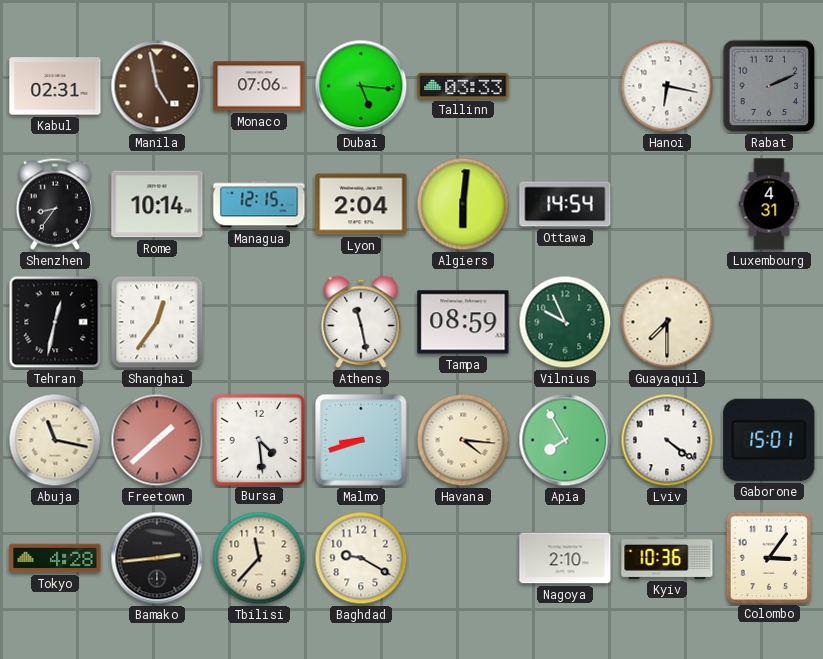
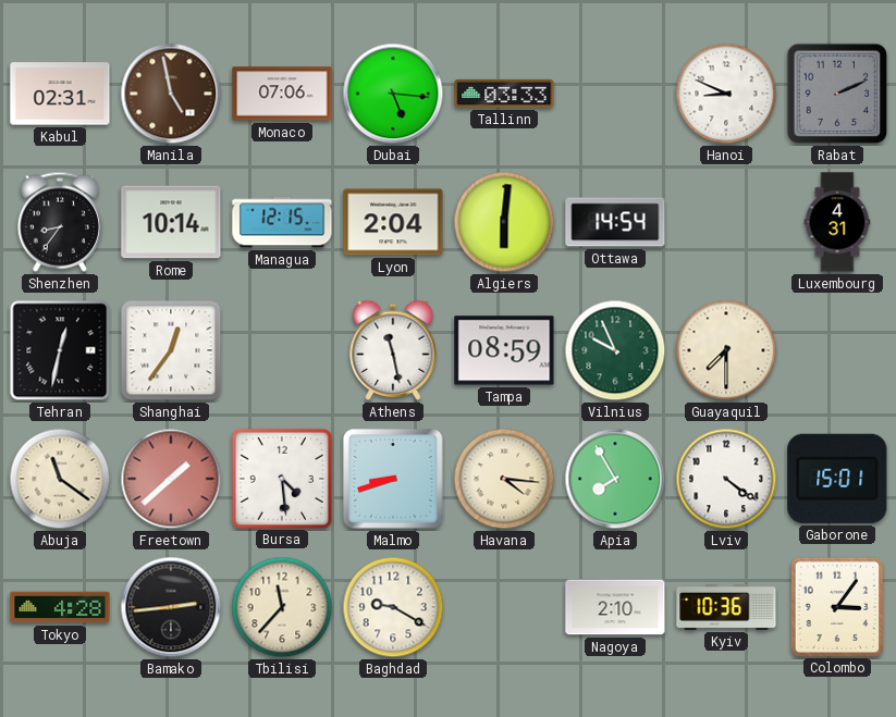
Hanoi: 6:17 -> 8:49 (726, 94)
Abuja: 11:17 -> 11:21 (60, 479)
